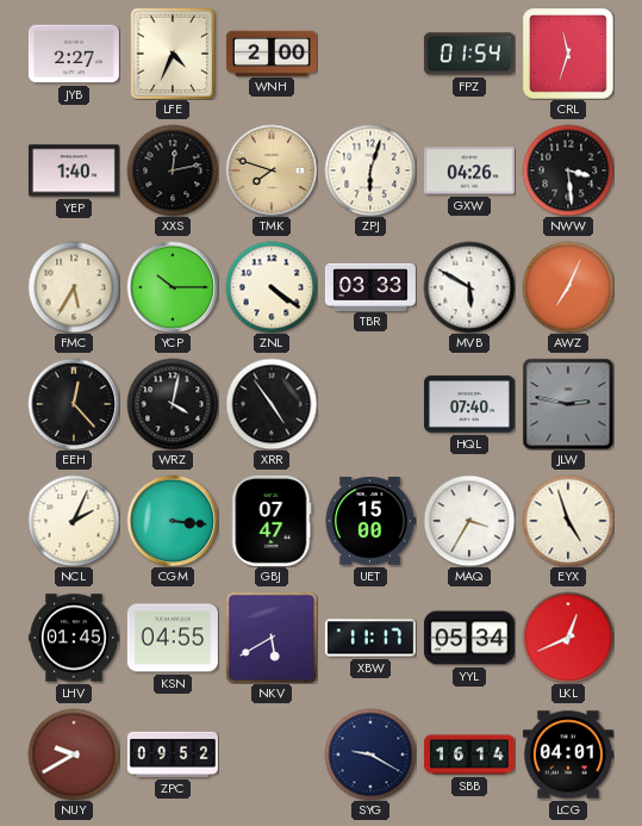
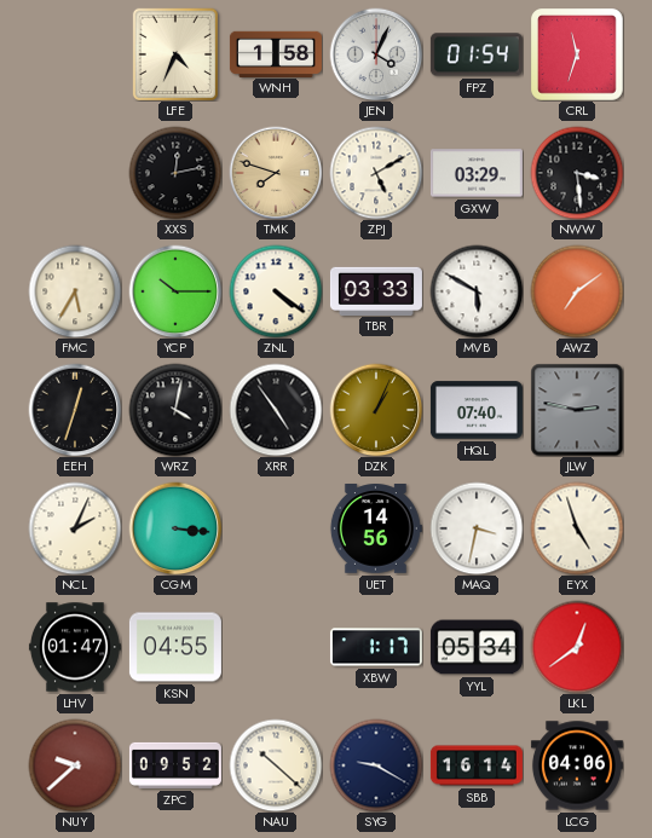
JYB: 2:27 -> none (74, 54)
WNH: 2:00 -> 1:58 (276, 53)
JEN: none -> 4:04 (376, 54)
YEP: 1:40 -> none (74, 170)
ZPJ: 6:03 -> 5:10 (376, 173)
GXW: 04:26 -> 03:29 (477, 173)
AWZ: 7:04 -> 7:09 (577, 291)
EEH: 12:23 -> 12:33 (75, 410)
DZK: none -> 1:04 (376, 410)
GBJ: 07:47 -> none (272, 521)
UET: 15:00 -> 14:56 (376, 530)
MAQ: 3:35 -> 3:32 (477, 528)
LHV: 01:45 -> 01:47 (75, 647)
NKV: 5:40 -> none (272, 638)
XBW: 11:17 -> 1:17 (376, 647)
LKL: 12:41 -> 12:39 (577, 647)
NUY: 9:40 -> 9:38 (75, 765)
NAU: none -> 10:22 (276, 765)
LCG: 04:01 -> 04:06 (577, 765)
